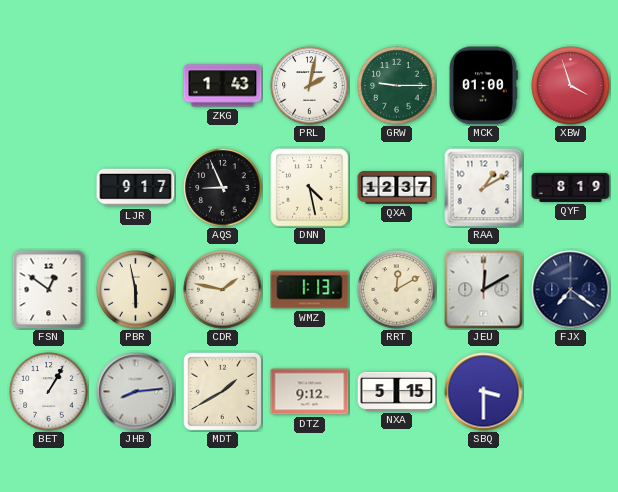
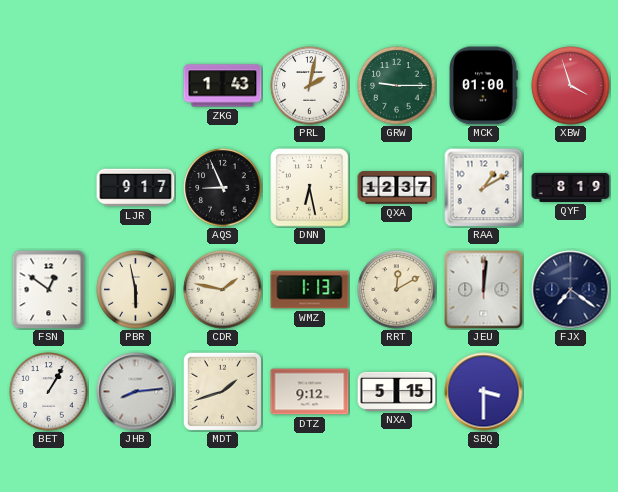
DNN: 4:28 -> 6:28 (310, 188)
JEU: 12:10 -> 12:01 (484, 290)
MDT: 1:40 -> 1:42 (222, 391)
